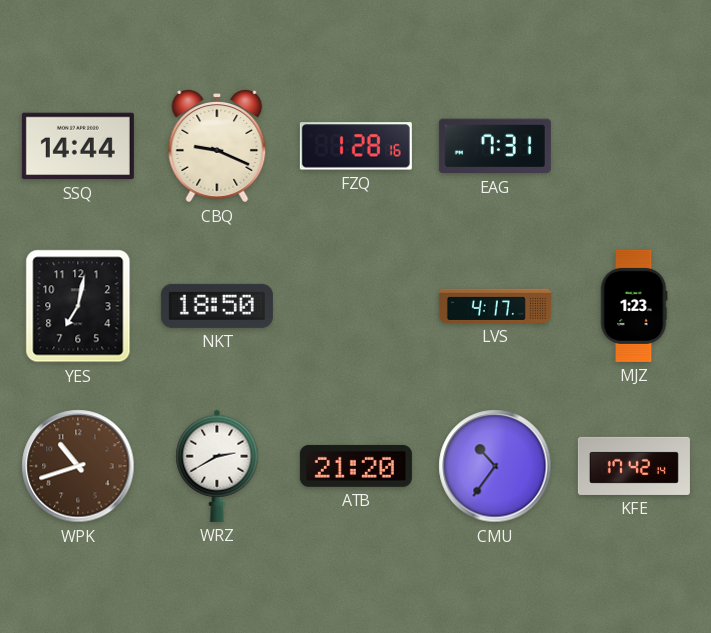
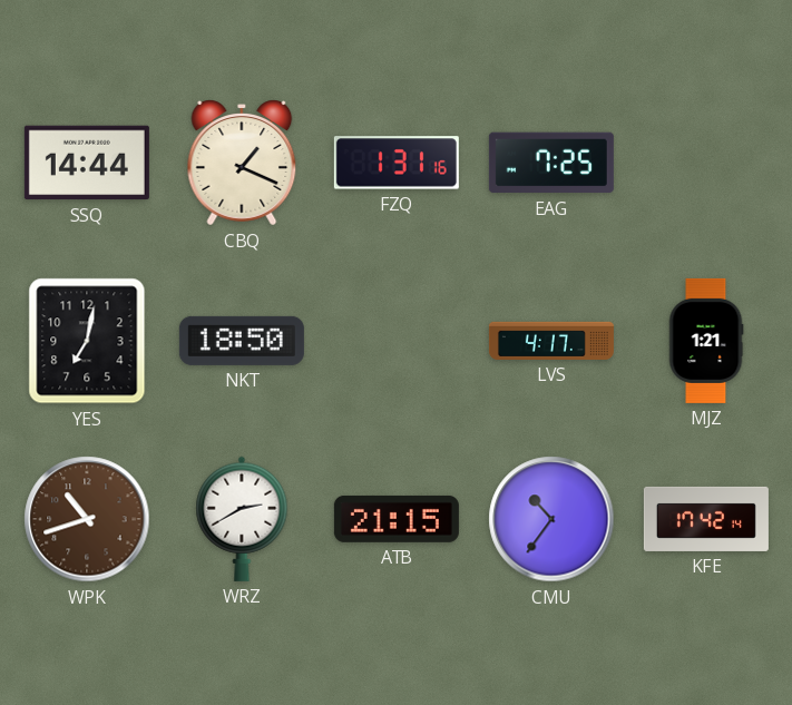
CBQ: 9:19 -> 1:19 (242, 163)
FZQ: 1:28 -> 1:31 (397, 163)
EAG: 7:31 -> 7:25 (551, 163)
MJZ: 1:23 -> 1:21 (706, 341)
ATB: 21:20 -> 21:15 (397, 519)
